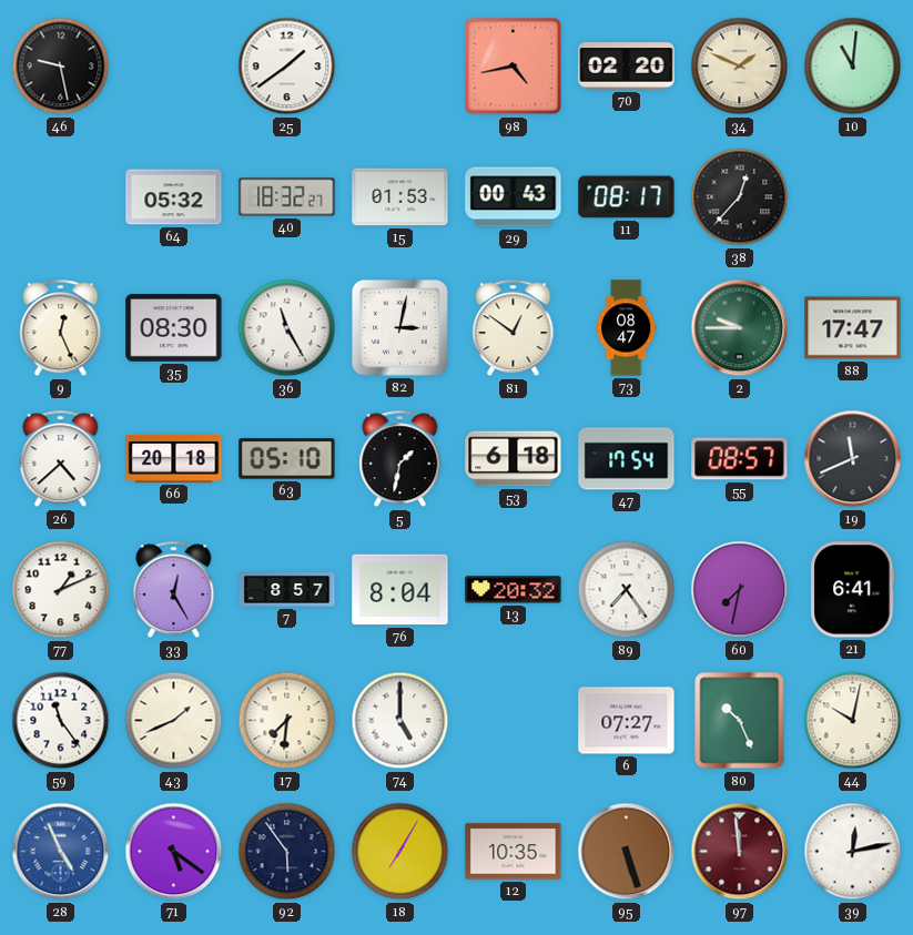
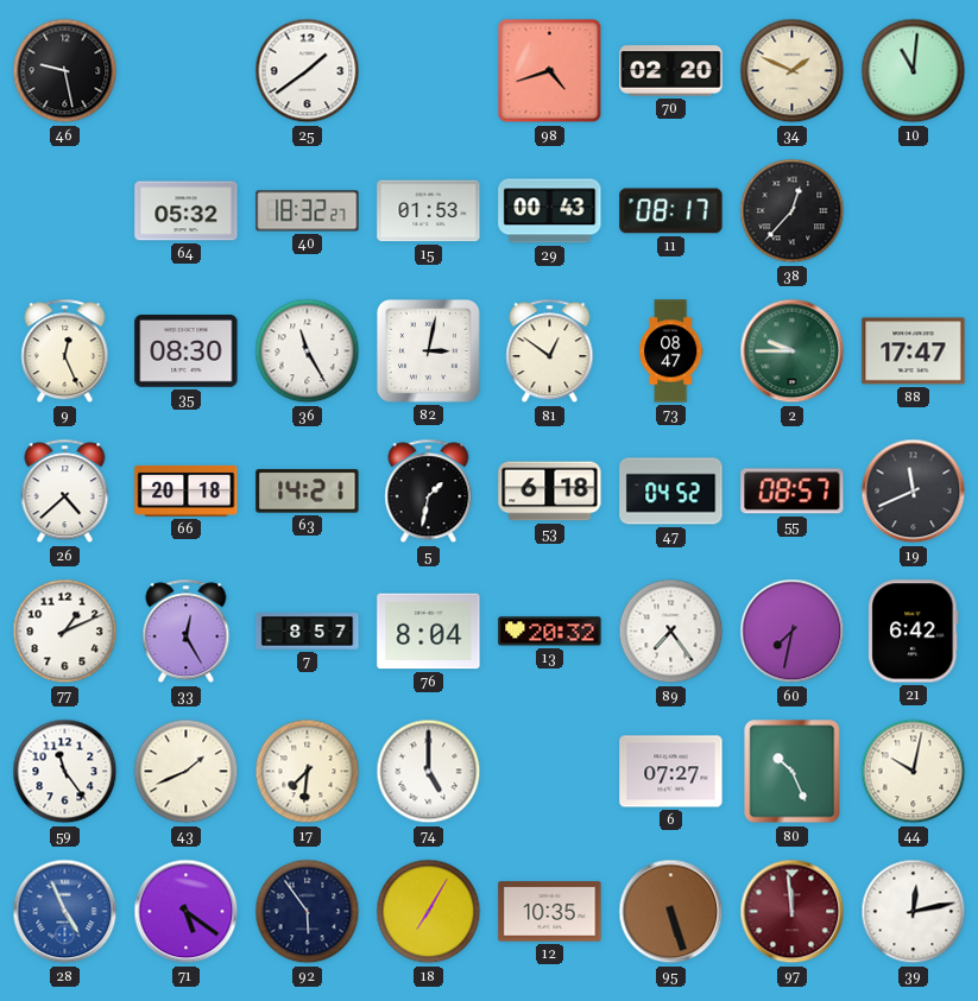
98: 4:43 -> 4:42 (550, 71)
63: 05:10 -> 14:21 (308, 492)
47: 17:54 -> 04:52 (671, 492)
21: 6:41 -> 6:42 (914, 632)
